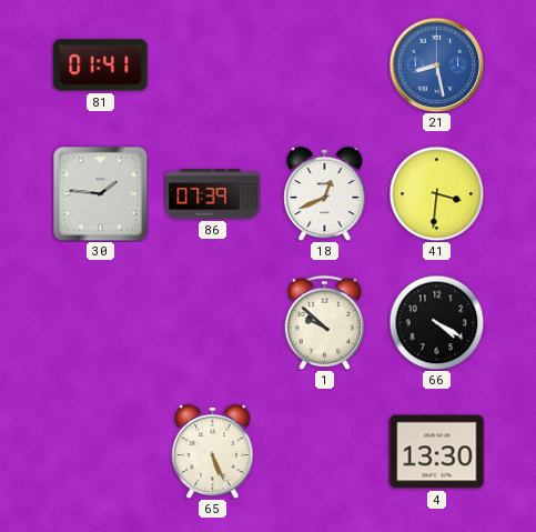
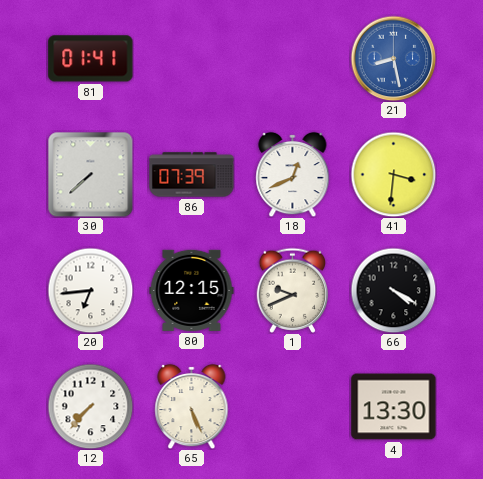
30: 1:46 -> 7:38 (90, 174)
20: none -> 6:44 (90, 290)
80: none -> 12:15 (192, 290)
1: 9:52 -> 9:41 (293, 290)
12: none -> 7:37 (90, 406)
